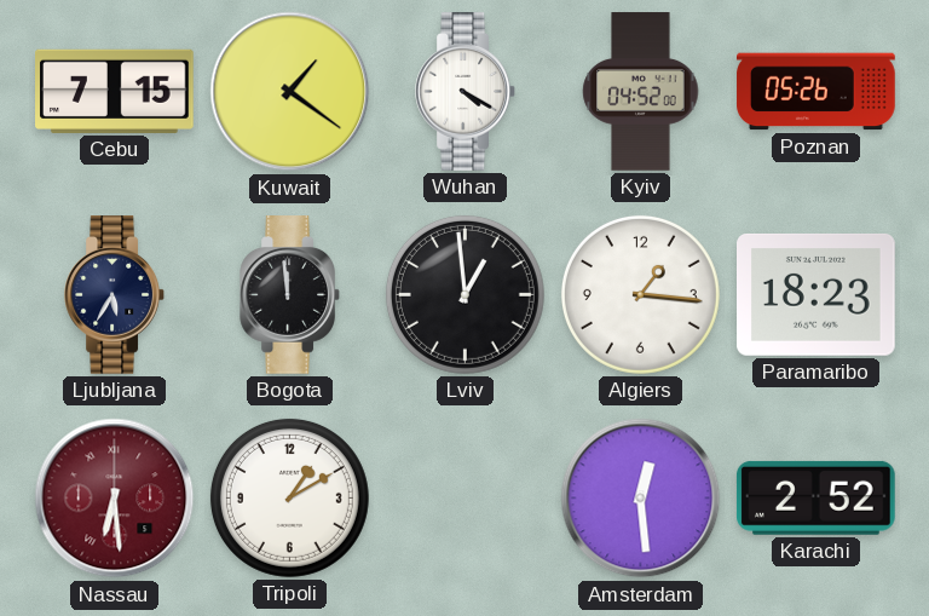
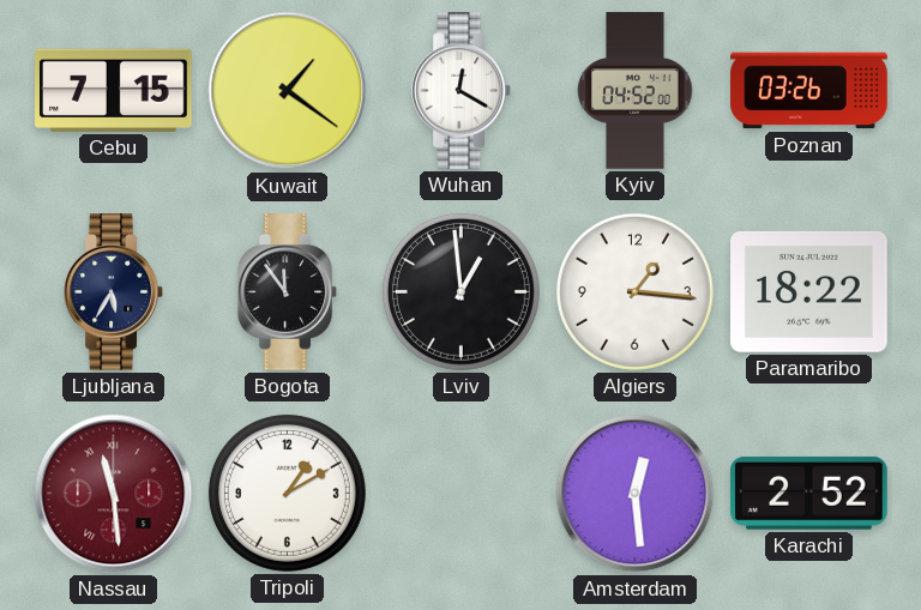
Wuhan: 4:20 -> 12:20 (460, 91)
Poznan: 05:26 -> 03:26 (809, 91)
Bogota: 11:59 -> 11:54 (287, 292)
Paramaribo: 18:23 -> 18:22 (809, 292)
Nassau: 6:29 -> 11:29 (114, 494)
